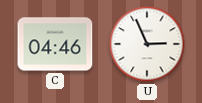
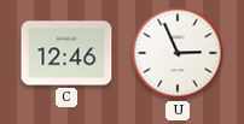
C: 04:46 -> 12:46 (66, 53)
